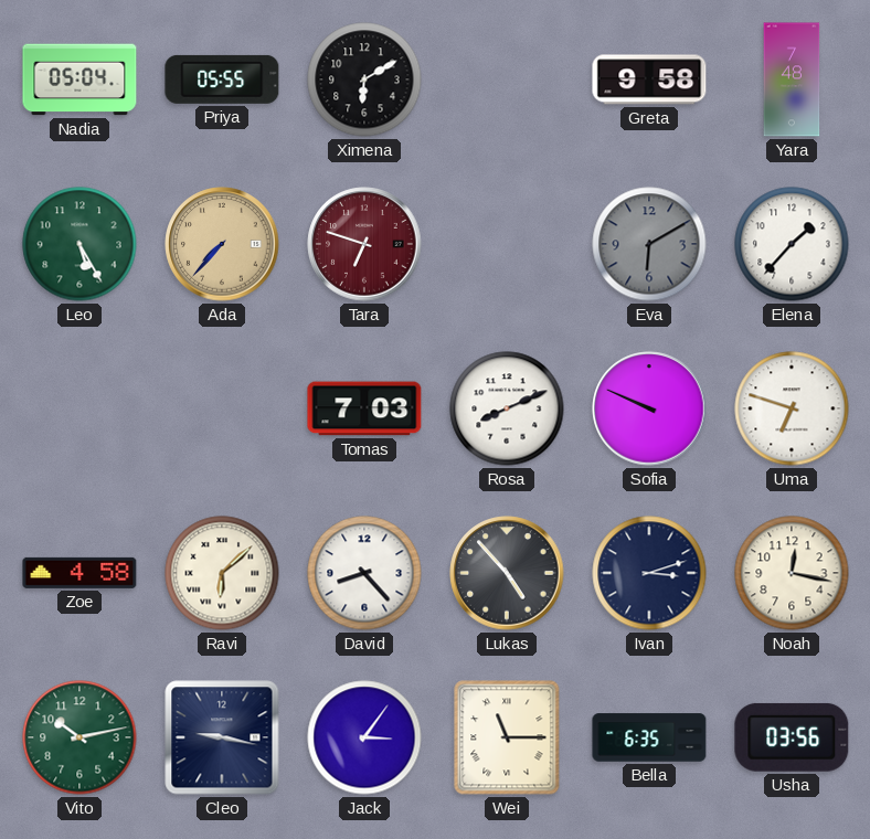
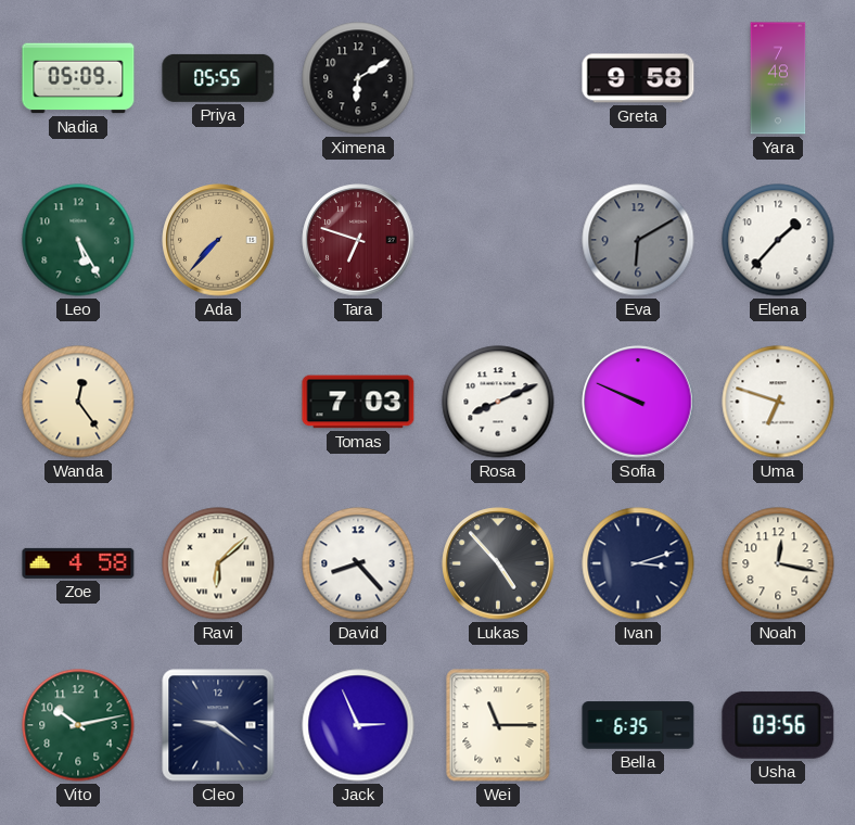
Nadia: 05:04 -> 05:09 (78, 78)
Wanda: none -> 12:24 (78, 402)
Cleo: 9:17 -> 9:21 (218, 725)
Jack: 3:06 -> 2:56 (358, 725)
